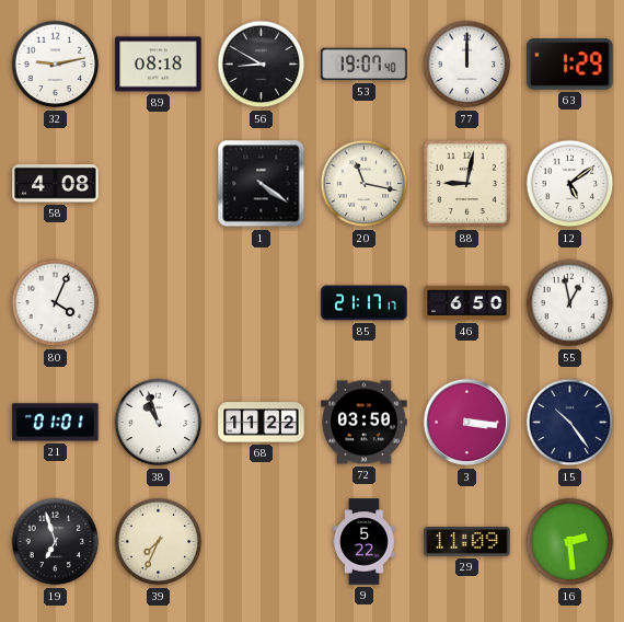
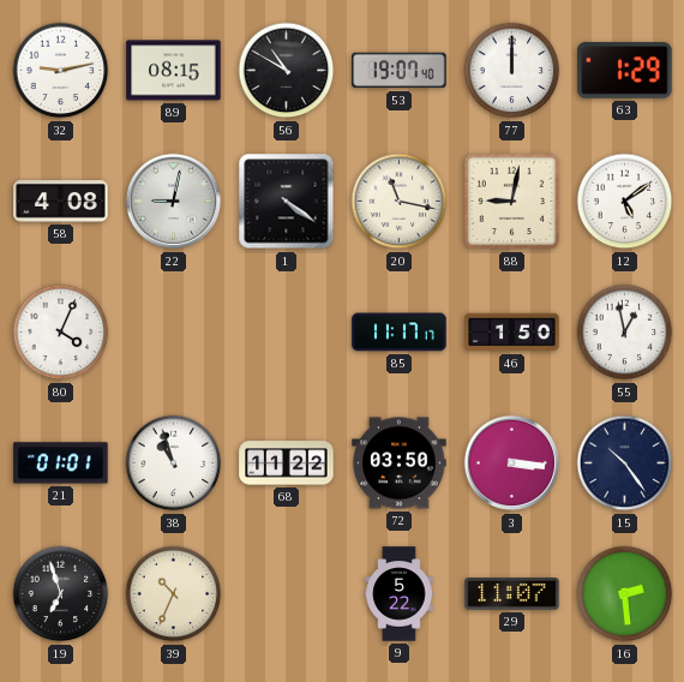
89: 08:18 -> 08:15 (174, 71)
56: 8:50 -> 10:50 (287, 71)
22: none -> 9:02 (174, 202)
85: 21:17 -> 11:17 (400, 333)
46: 6:50 -> 1:50 (512, 333)
39: 7:34 -> 10:34 (174, 594)
29: 11:09 -> 11:07 (512, 594)
